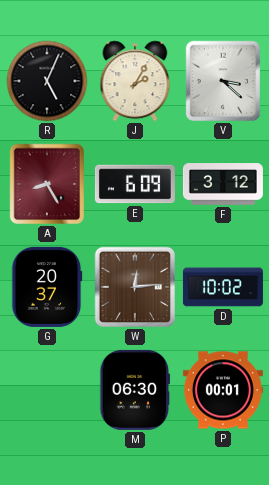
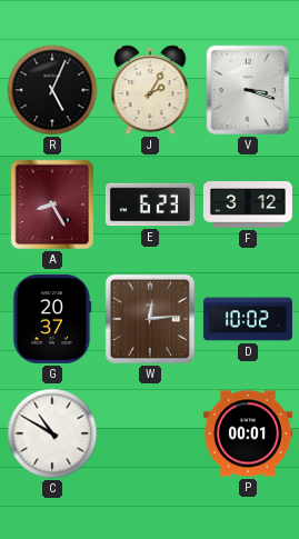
V: 3:22 -> 3:18 (248, 90)
E: 6:09 -> 6:23 (150, 204)
C: none -> 10:50 (52, 433)
M: 06:30 -> none (135, 390)
